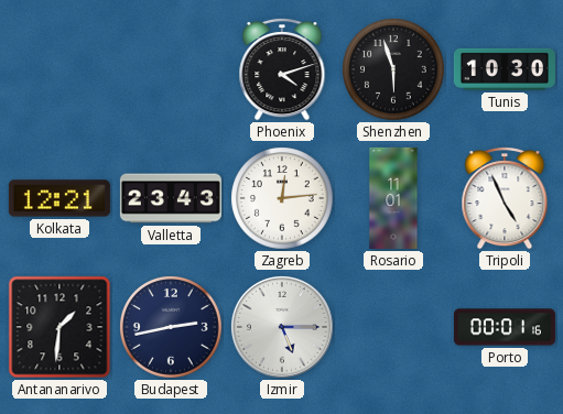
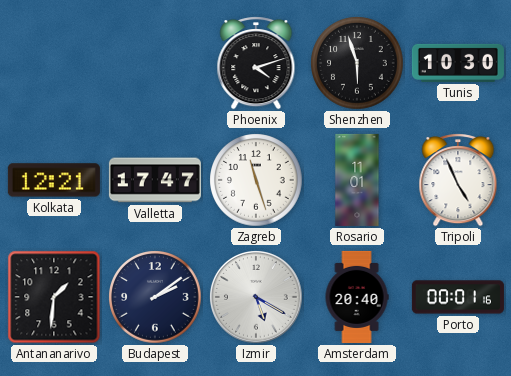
Valletta: 23:43 -> 17:47 (155, 180)
Zagreb: 12:14 -> 11:27 (256, 180)
Budapest: 2:43 -> 2:09 (155, 297)
Izmir: 5:15 -> 5:20 (256, 297)
Amsterdam: none -> 20:40 (357, 297)
